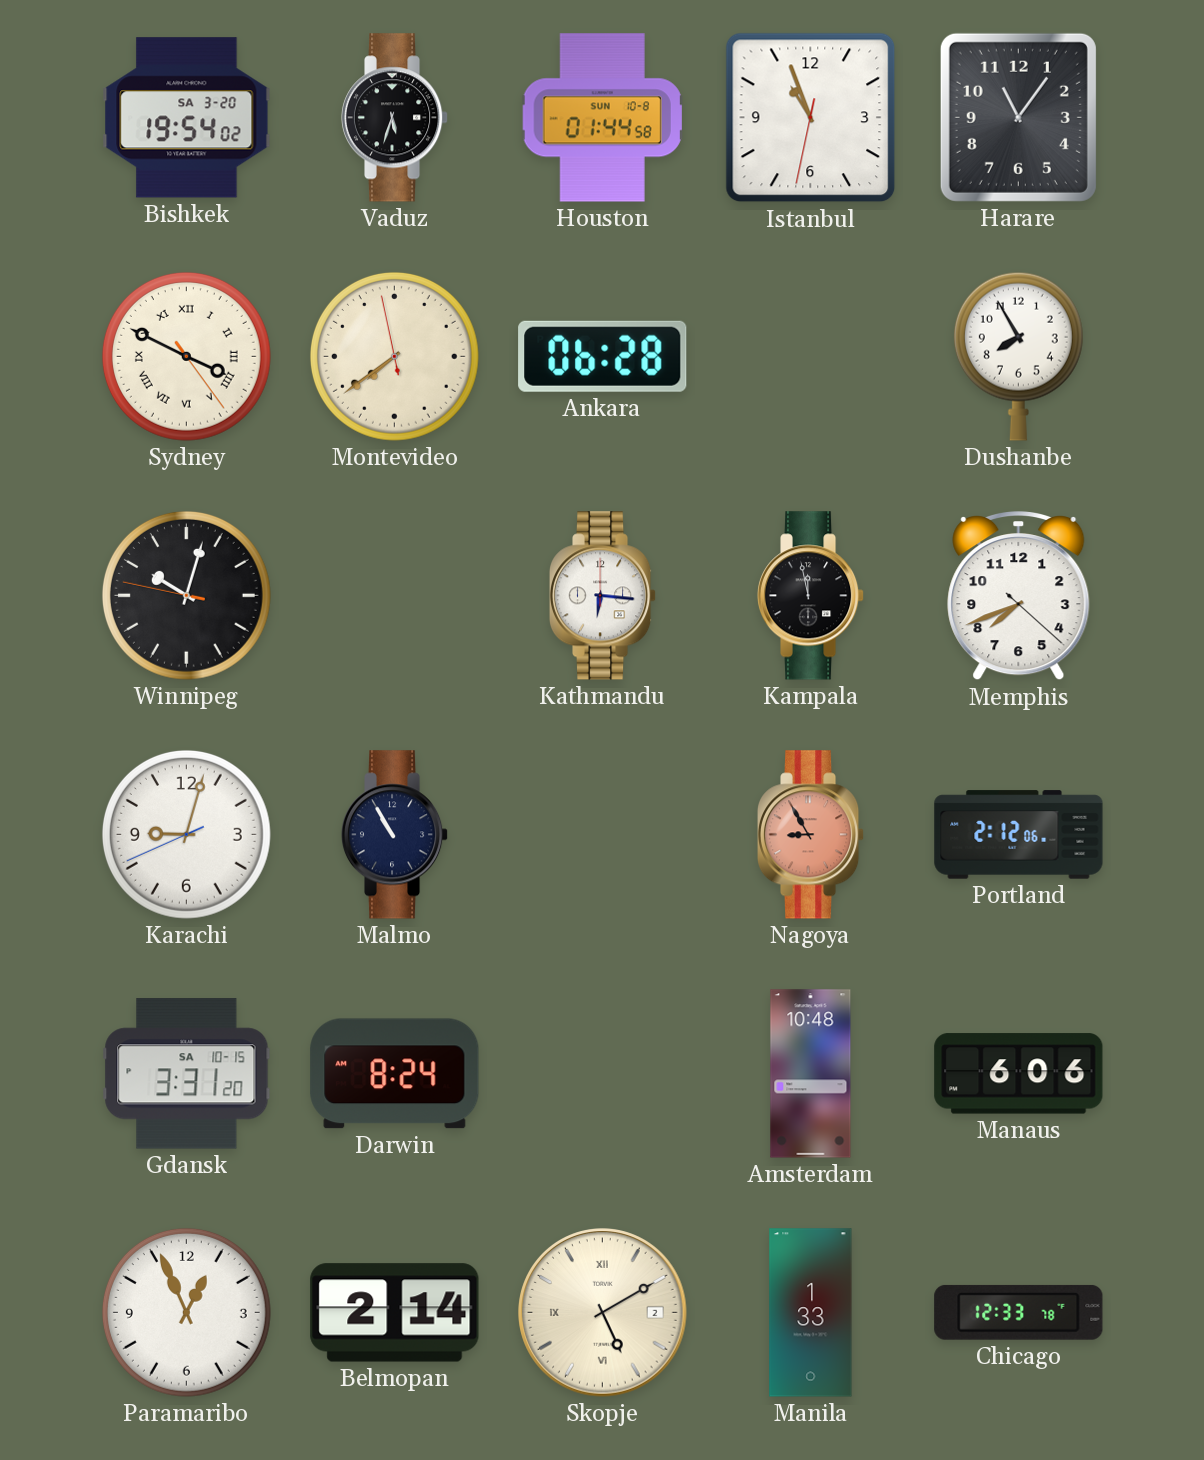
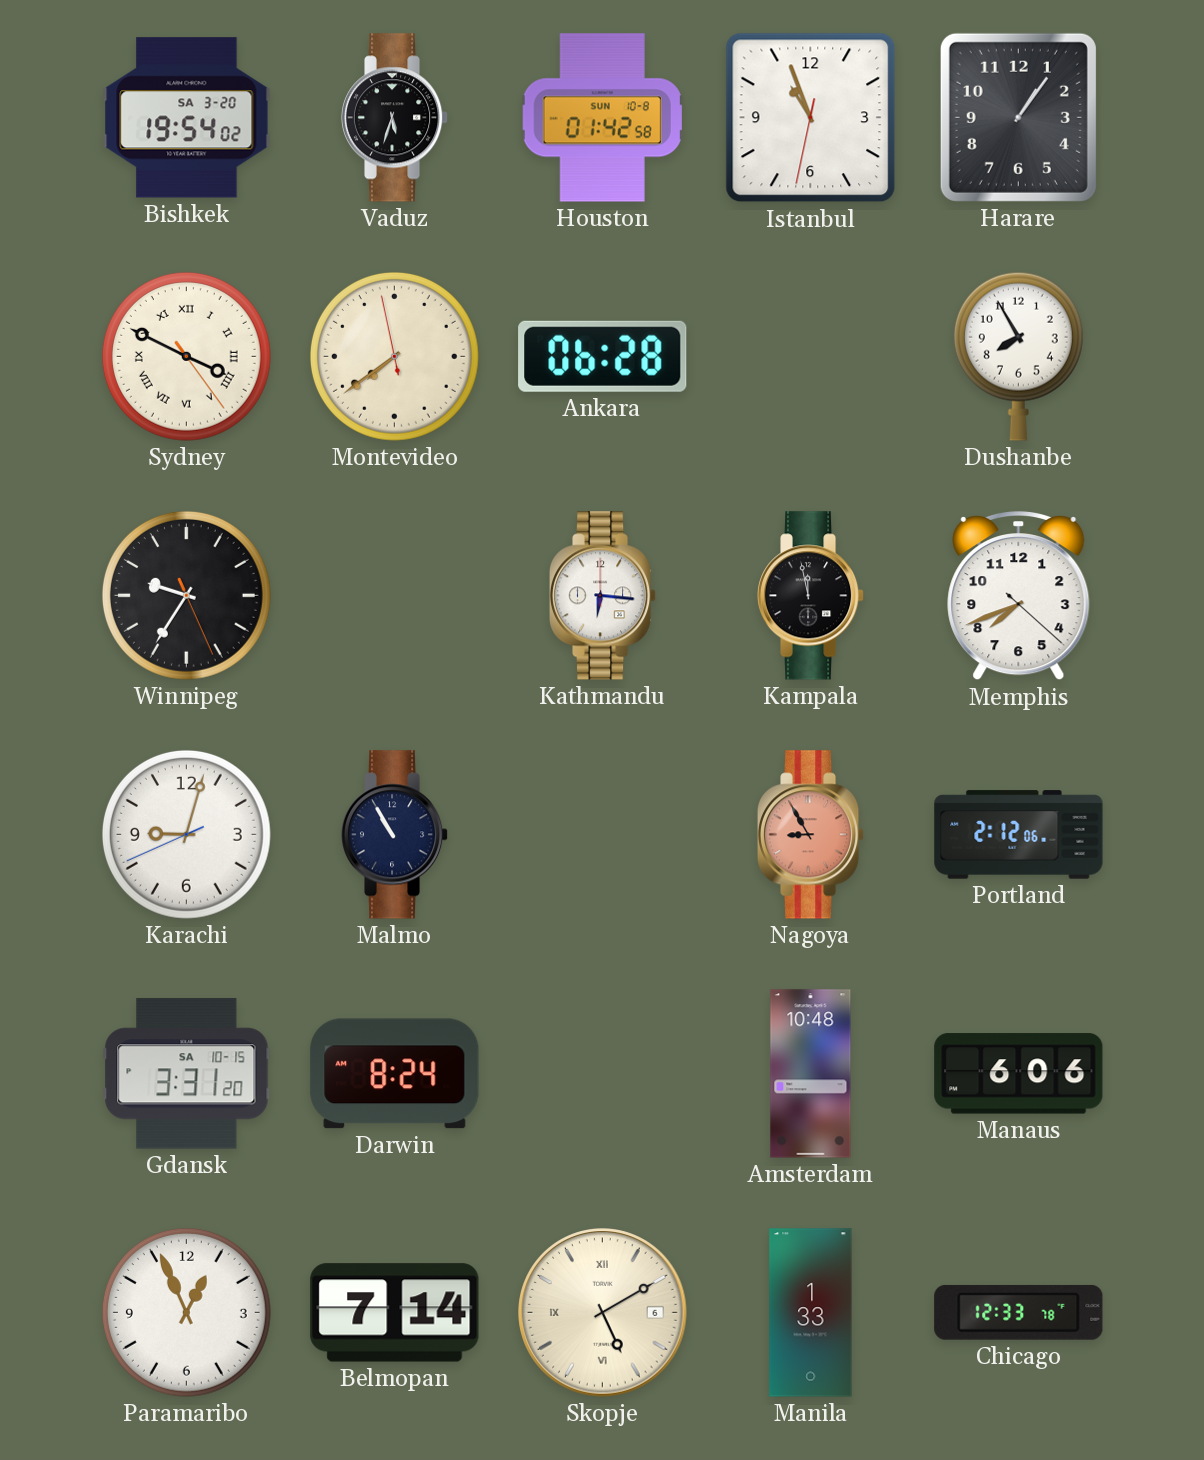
Houston: 01:44 -> 01:42 (603, 118)
Harare: 11:06 -> 1:06 (1018, 117)
Winnipeg: 10:02 -> 9:35 (186, 595)
Belmopan: 2:14 -> 7:14 (395, 1313)
Skopje date: 2 -> 6 (603, 1313)
